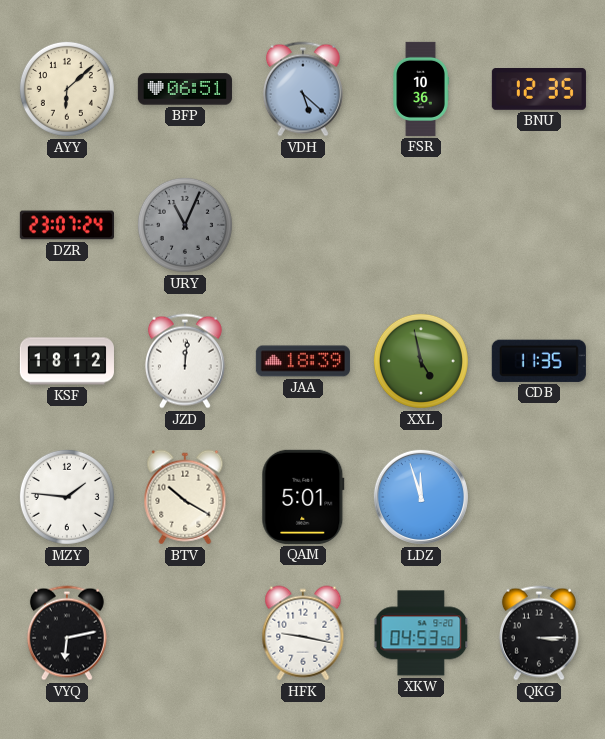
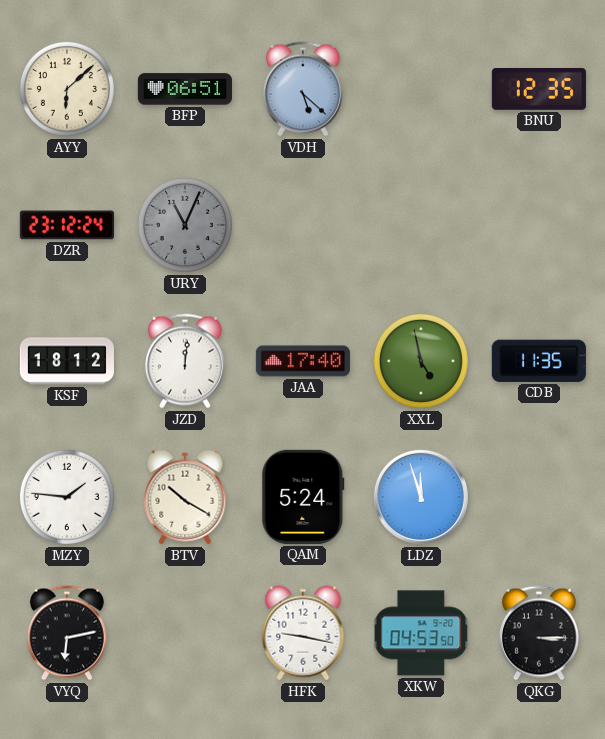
FSR: 10:36 -> none (421, 89)
DZR: 23:07 -> 23:12 (67, 225)
JAA: 18:39 -> 17:40 (303, 361)
QAM: 5:01 -> 5:24 (303, 497)
